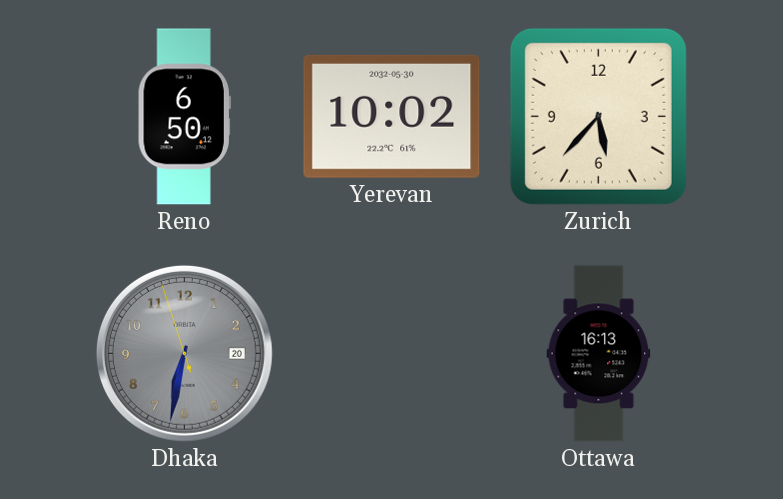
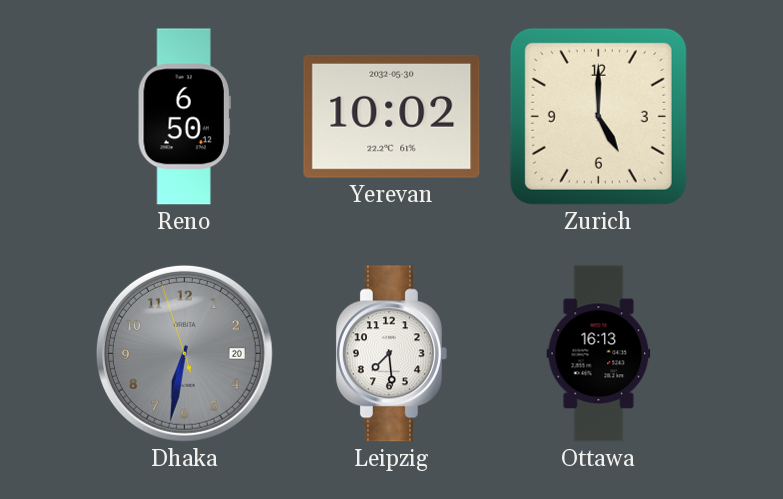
Zurich: 5:37 -> 5:00 (598, 116)
Leipzig: none -> 7:29 (391, 354)
